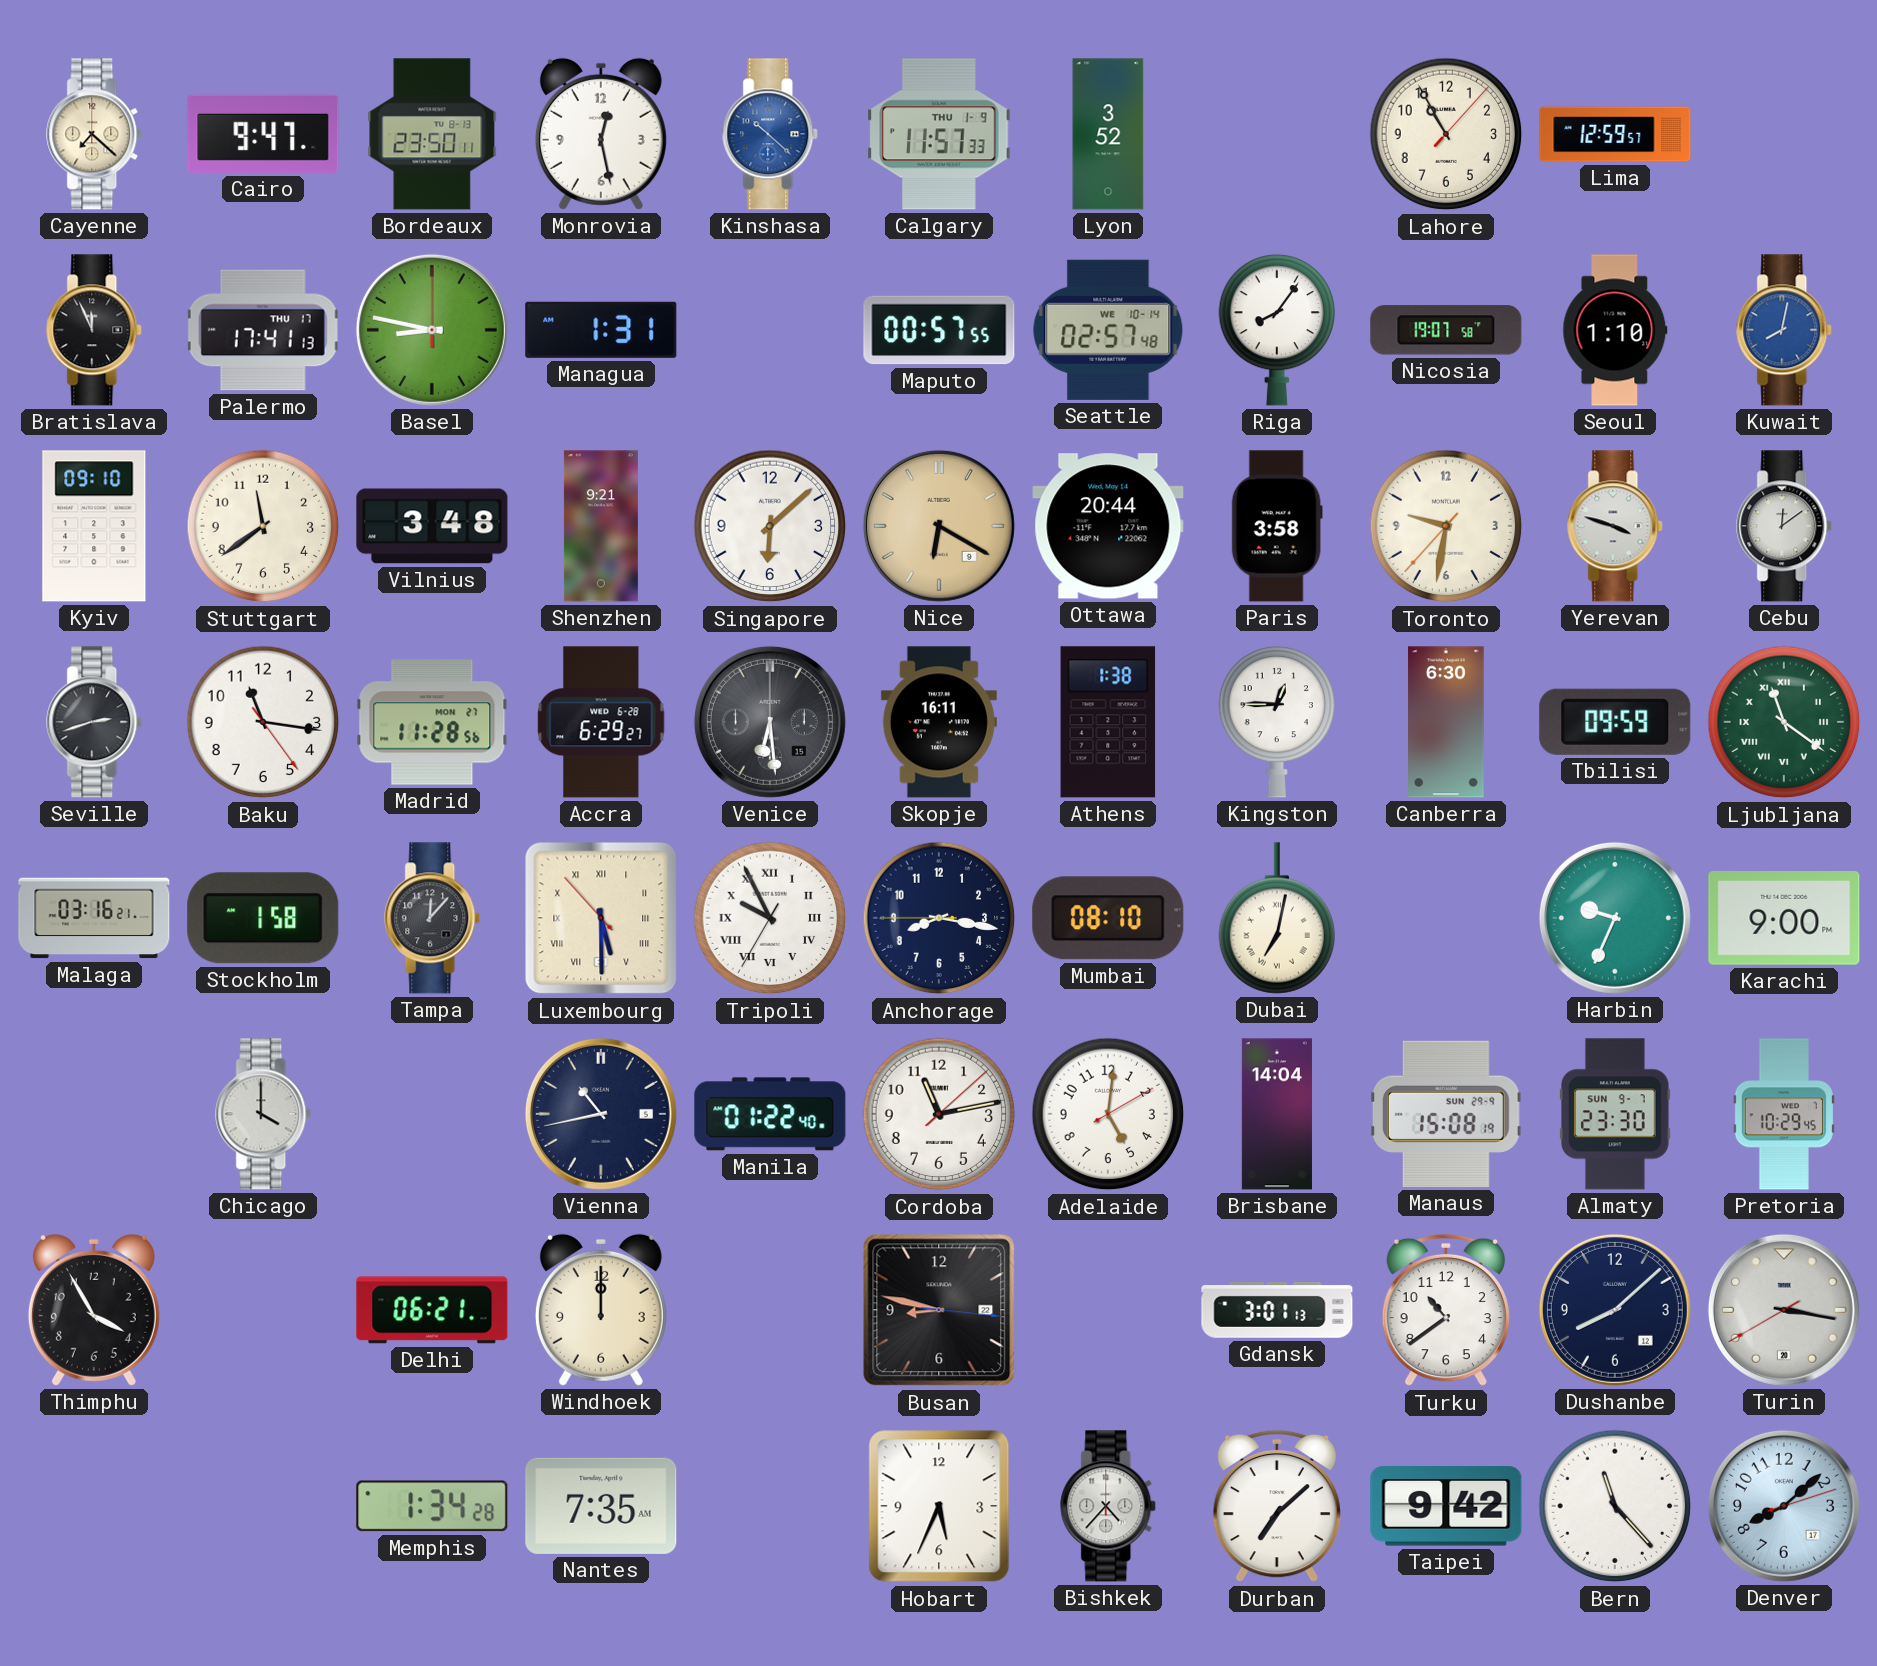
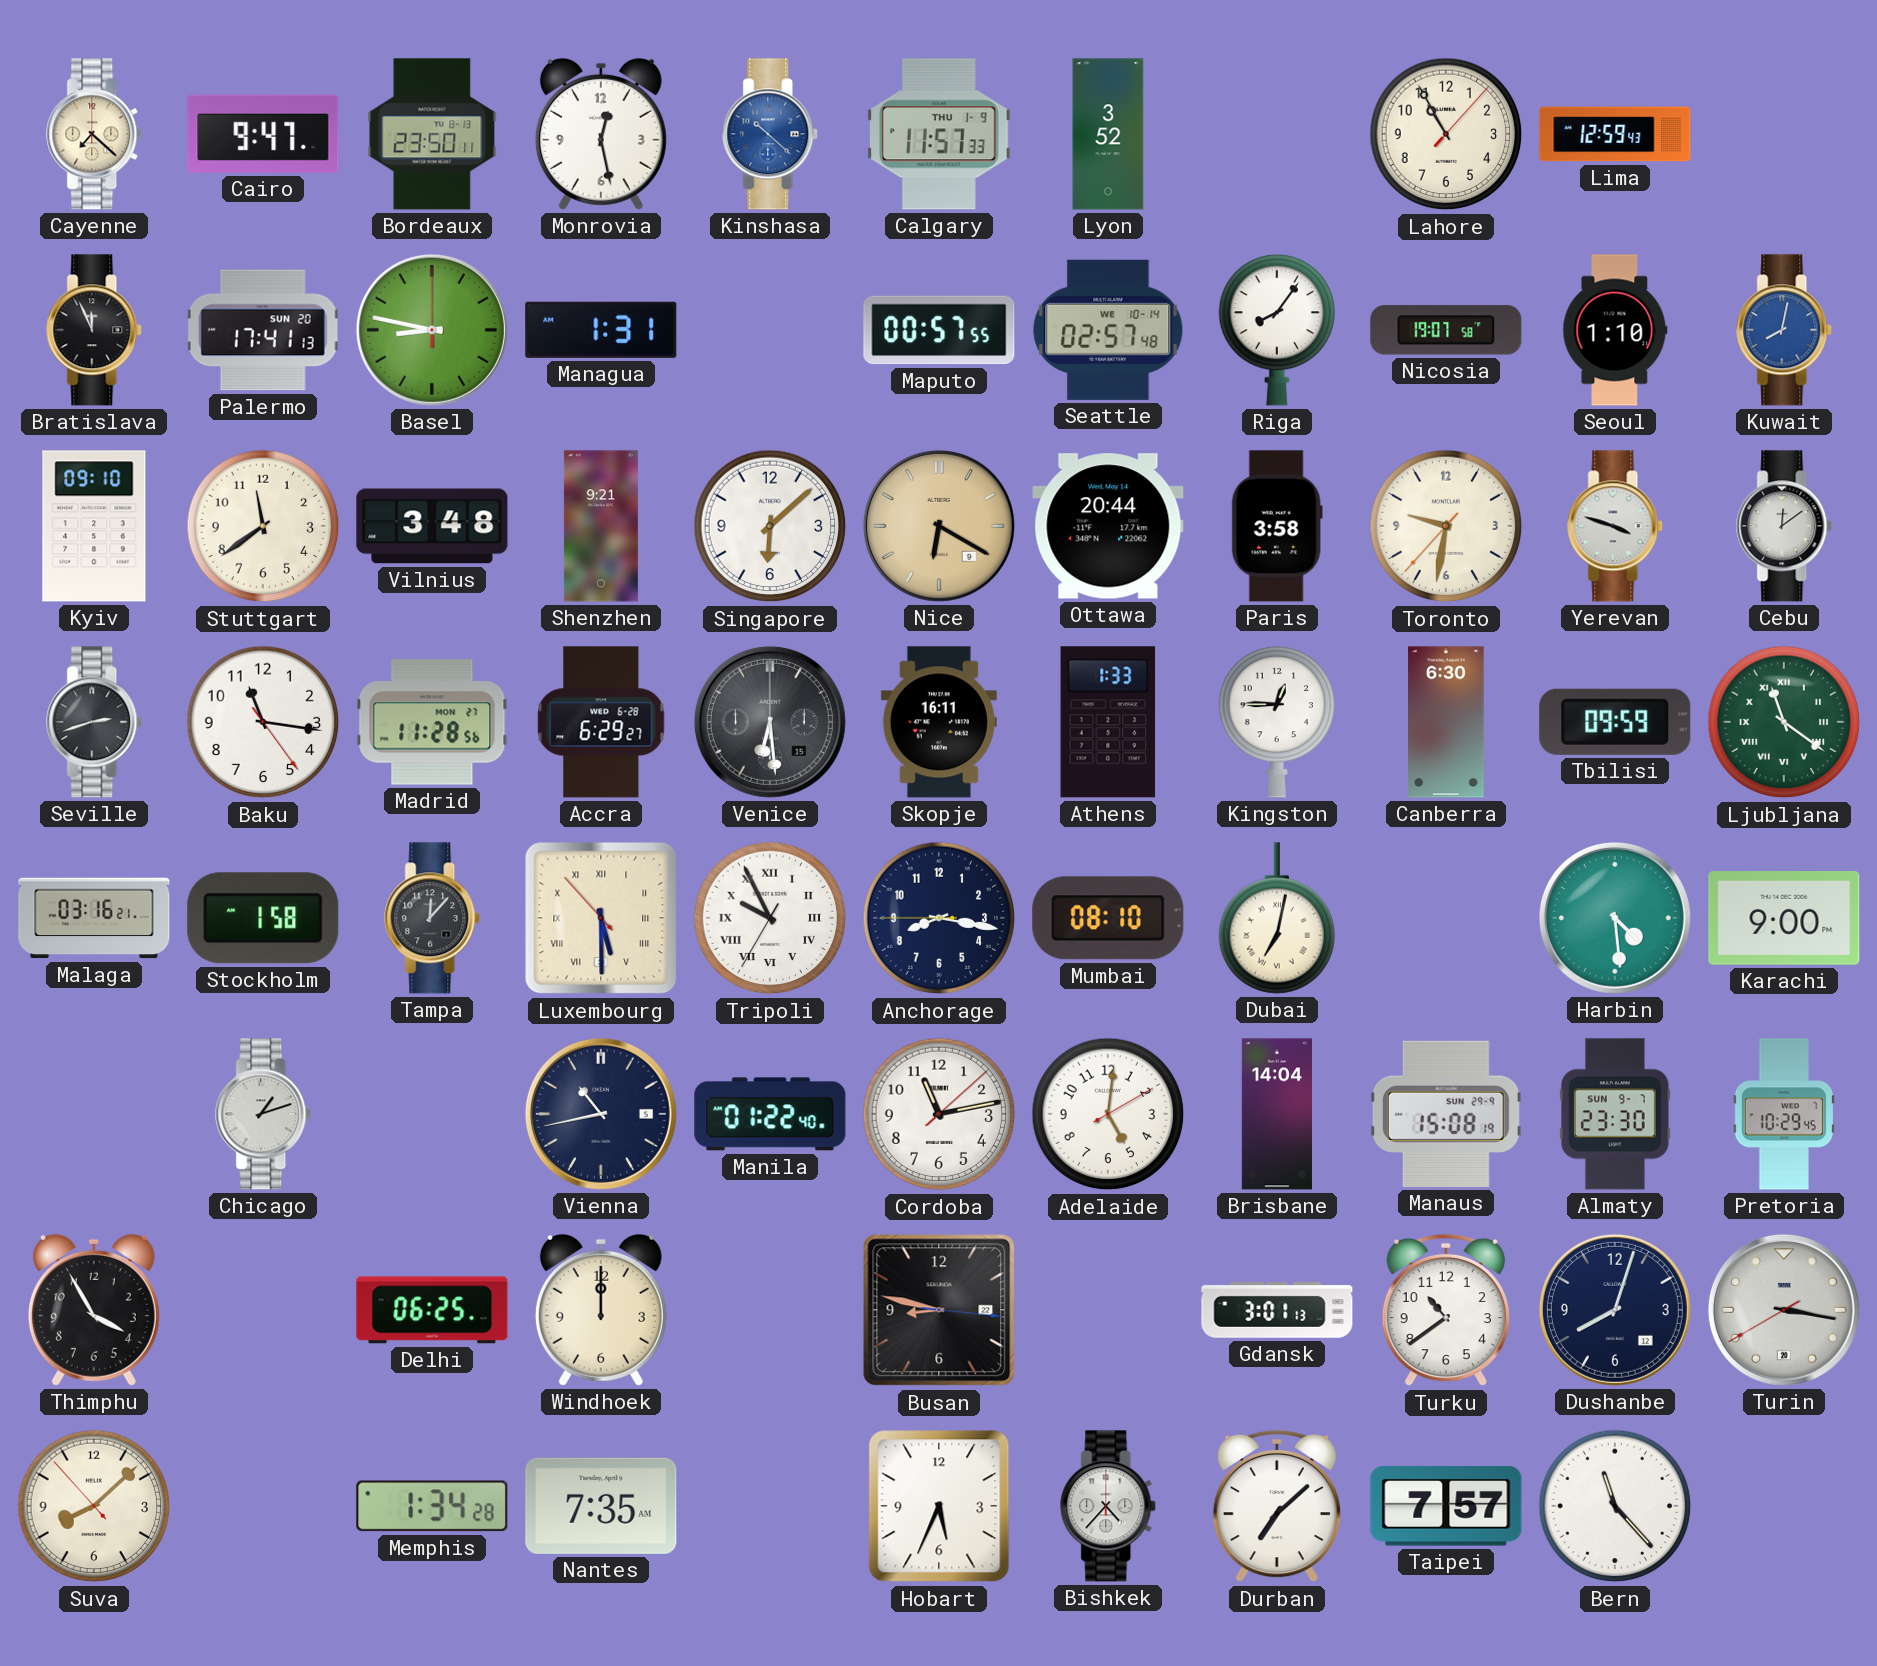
Lima: 12:59:57 -> 12:59:43 (1615, 134)
Palermo date: THU 17 -> SUN 20 (263, 330)
Athens: 1:38 -> 1:33 (1108, 722)
Harbin: 9:34 -> 4:29 (1615, 918)
Chicago: 4:00 -> 1:12 (264, 1114)
Delhi: 06:21 -> 06:25 (432, 1310)
Dushanbe: 8:08 -> 8:03 (1615, 1310)
Suva: none -> 8:07 (94, 1506)
Taipei: 9:42 -> 7:57 (1446, 1506)
Denver: 8:08 -> none (1784, 1506)
